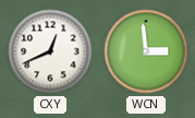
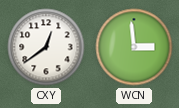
CXY: 12:41 -> 12:39 (46, 47)
